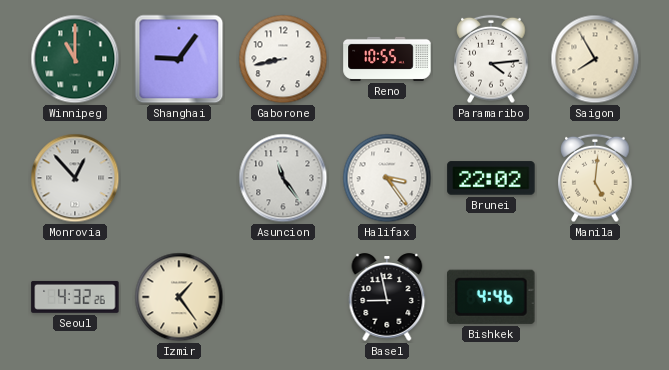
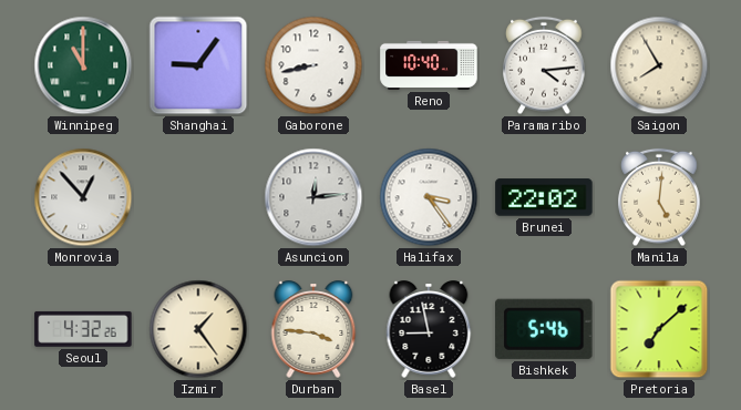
Reno: 10:55 -> 10:40 (429, 65)
Asuncion: 11:24 -> 12:14 (313, 197)
Durban: none -> 3:46 (313, 329)
Bishkek: 4:46 -> 5:46 (544, 329)
Pretoria: none -> 7:08 (659, 329)
